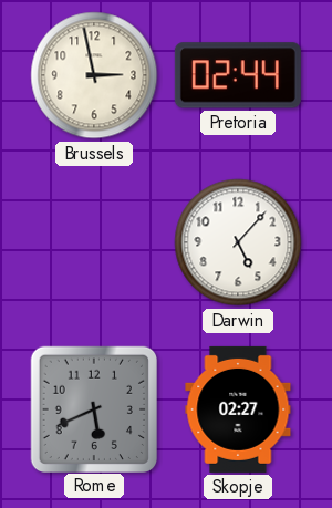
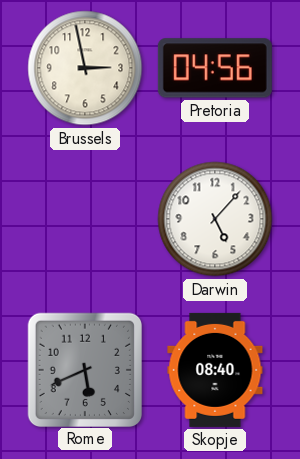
Pretoria: 02:44 -> 04:56 (215, 68)
Skopje: 02:27 -> 08:40 (215, 370)
